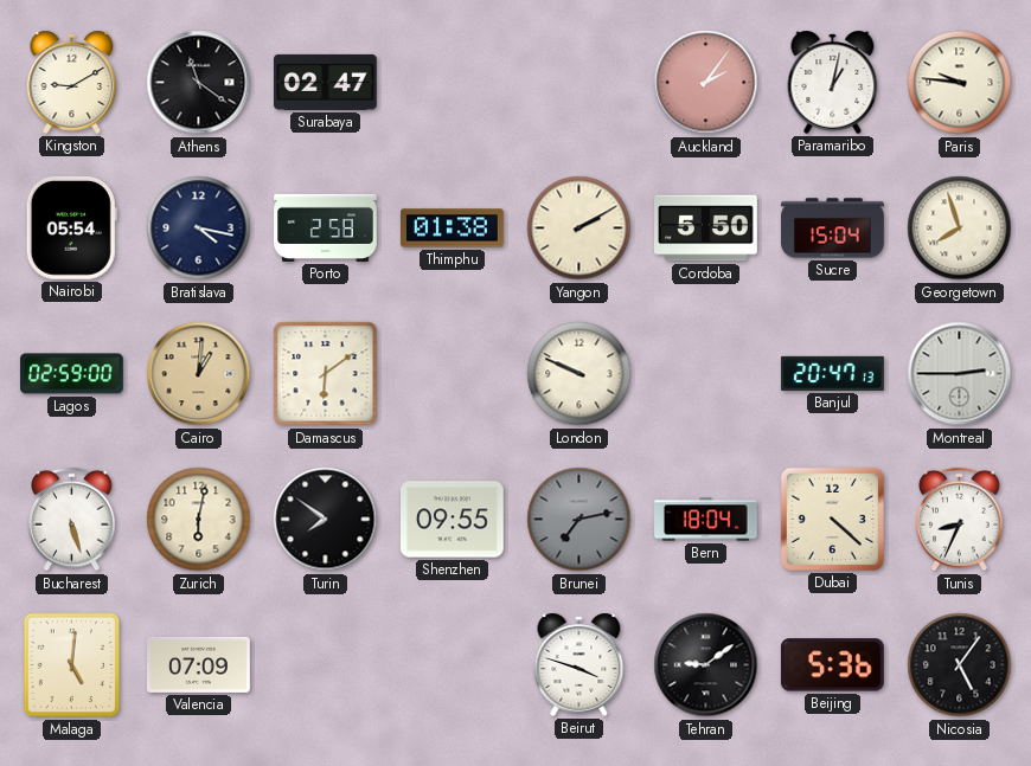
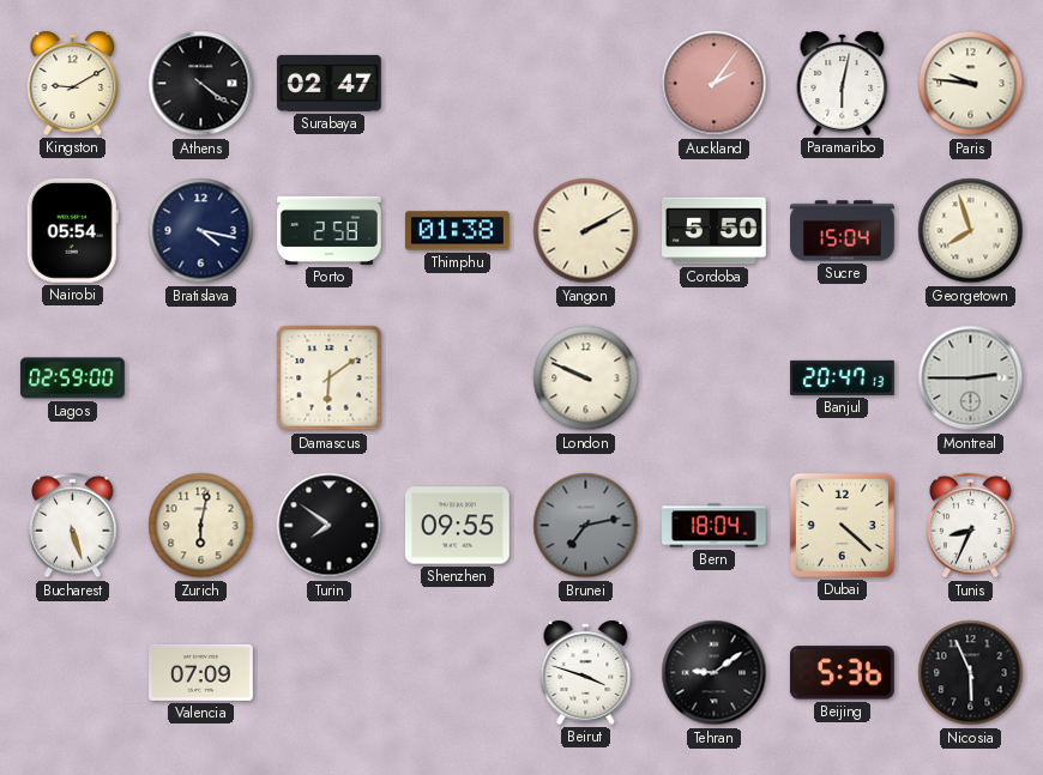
Athens: 11:21 -> 4:21 (201, 84)
Paramaribo: 1:02 -> 6:02 (843, 83)
Cairo: 1:01 -> none (199, 374)
Malaga: 5:01 -> none (72, 665)
Nicosia: 5:06 -> 5:56 (971, 673)
